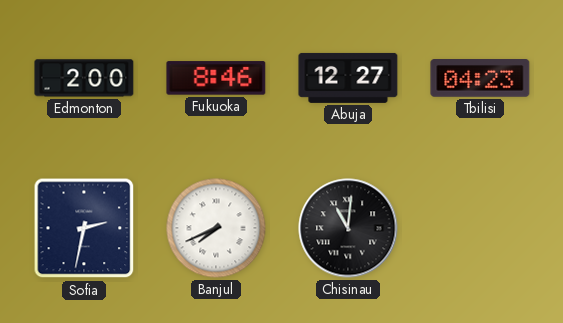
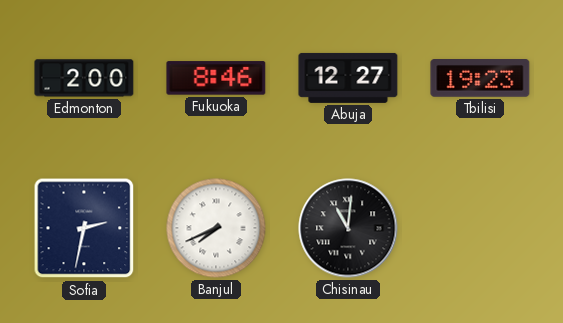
Tbilisi: 04:23 -> 19:23 (480, 79)
